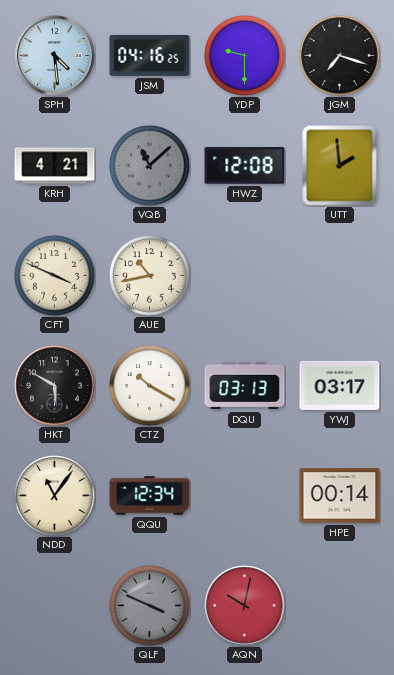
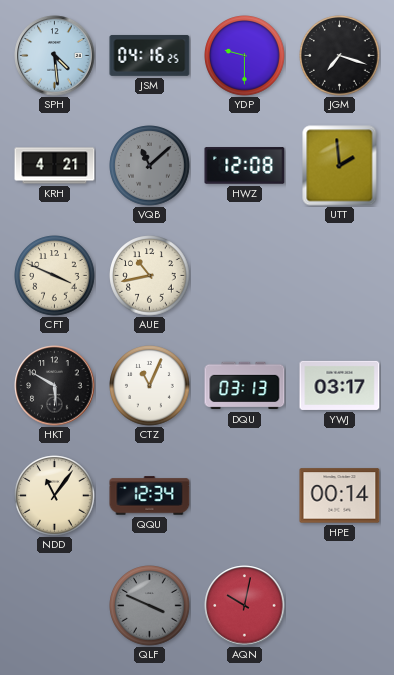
CTZ: 10:20 -> 11:04 (150, 386)
